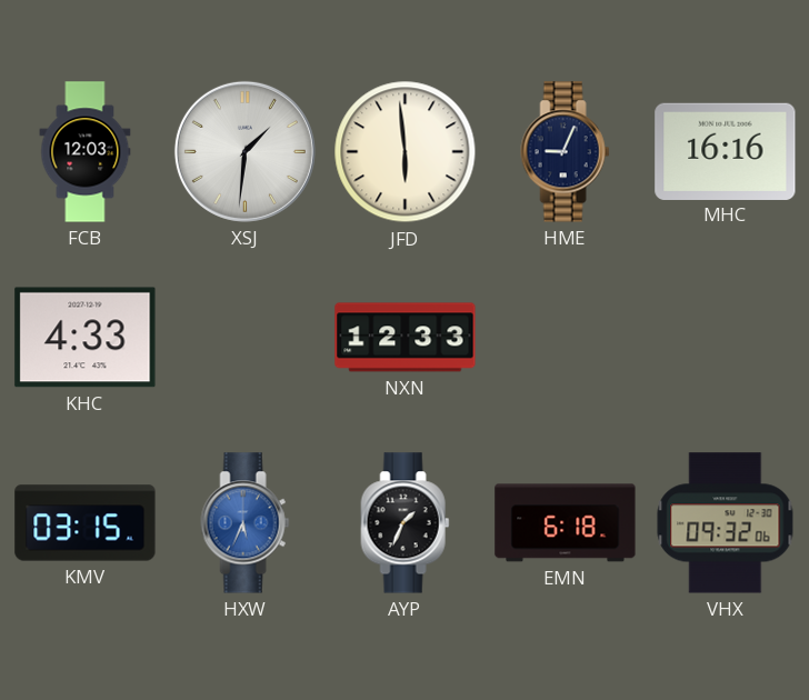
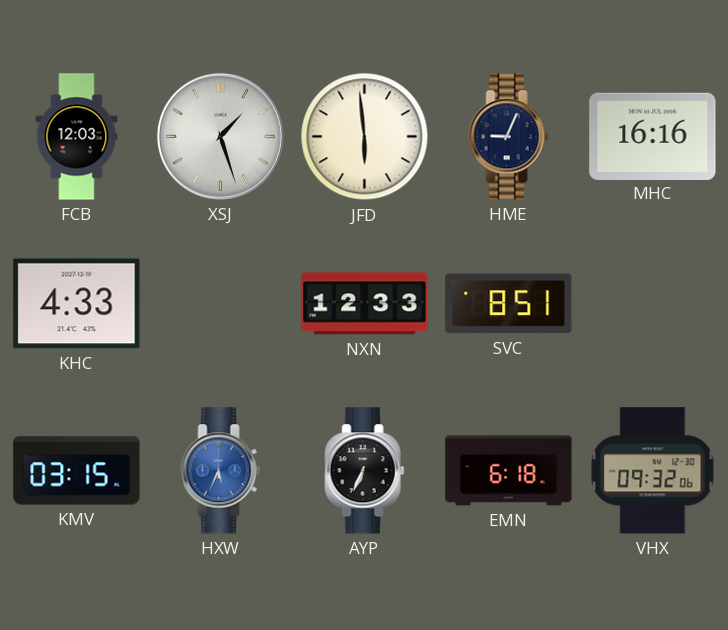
XSJ: 1:31 -> 1:27 (220, 136)
SVC: none -> 8:51 (509, 304)
AYP: 1:34 -> 6:34 (365, 471)
